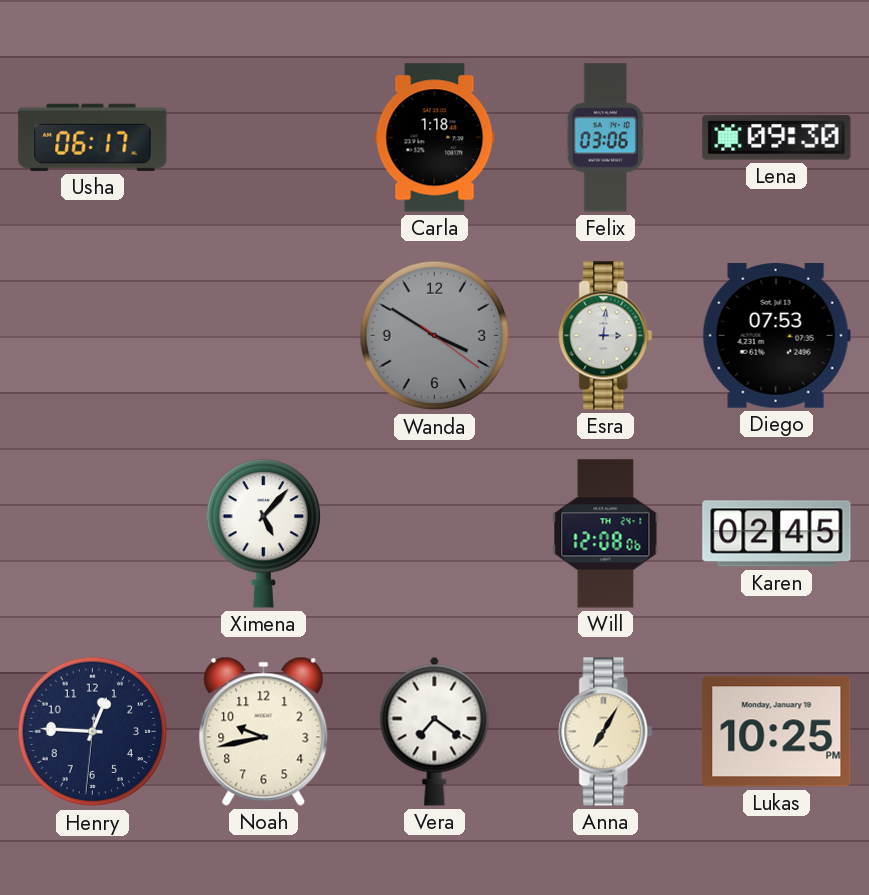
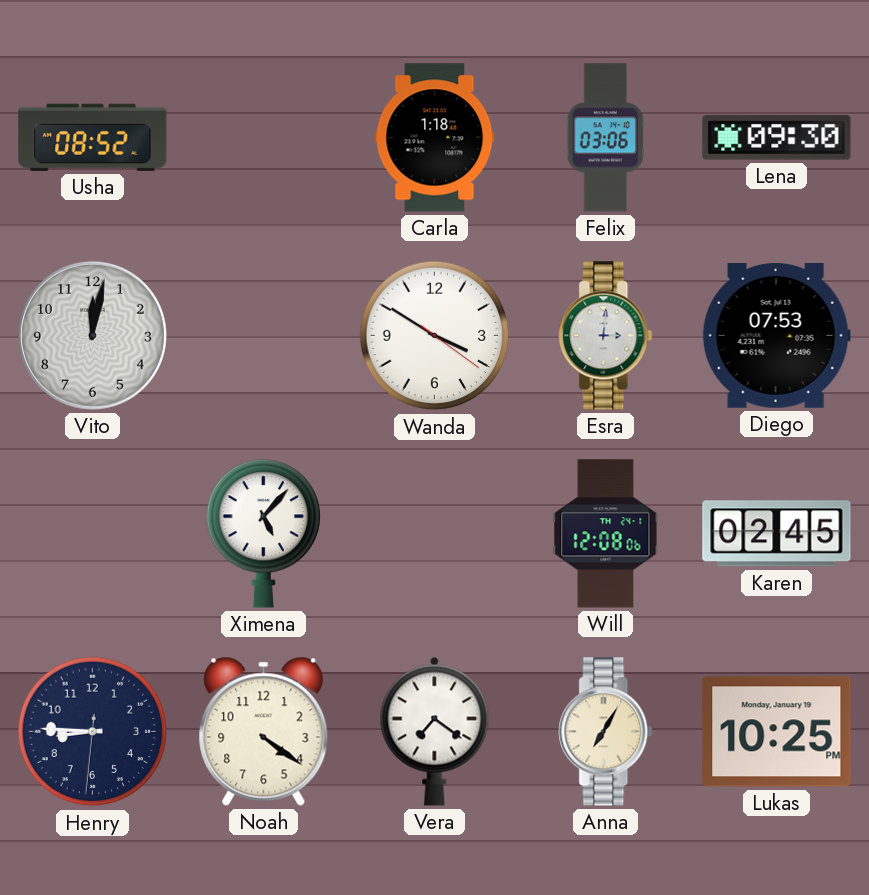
Usha: 06:17 -> 08:52 (93, 137)
Vito: none -> 12:02 (92, 335)
Wanda dial: grey -> white (435, 336)
Henry: 12:45 -> 8:45 (93, 732)
Noah: 9:43 -> 4:21 (264, 731)
